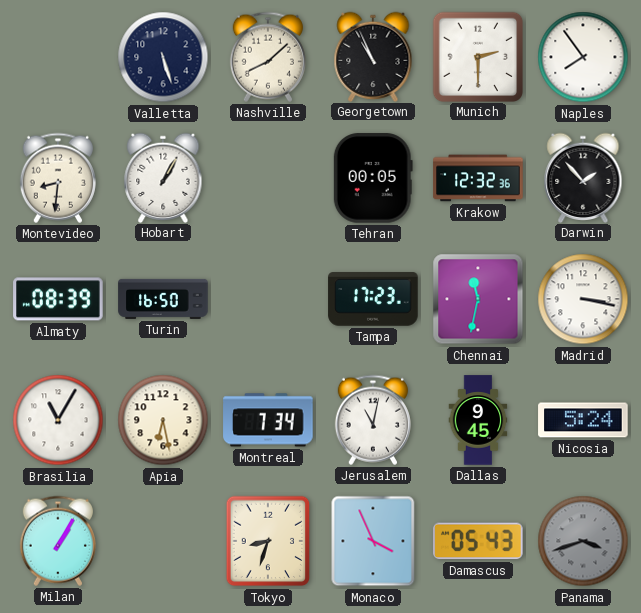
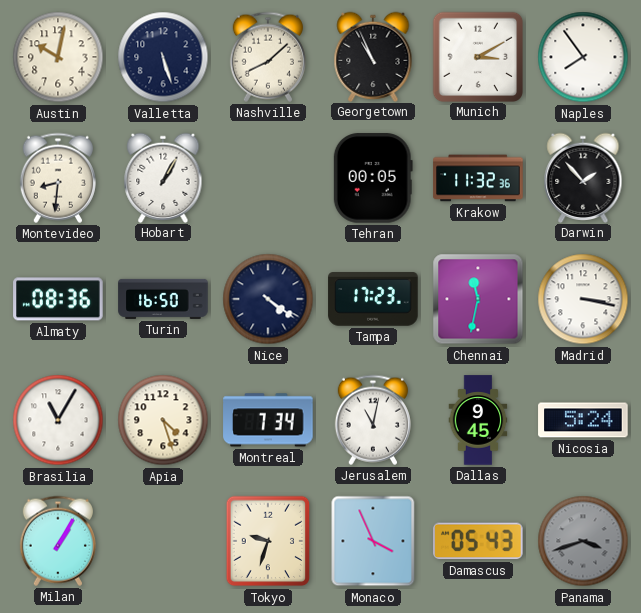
Austin: none -> 10:02 (58, 57)
Munich: 2:30 -> 3:10 (477, 56)
Krakow: 12:32 -> 11:32 (478, 178)
Almaty: 08:39 -> 08:36 (58, 299)
Nice: none -> 4:21 (268, 299)
Apia: 6:28 -> 4:27 (163, 420)
Tokyo: 8:33 -> 9:33 (268, 541)
